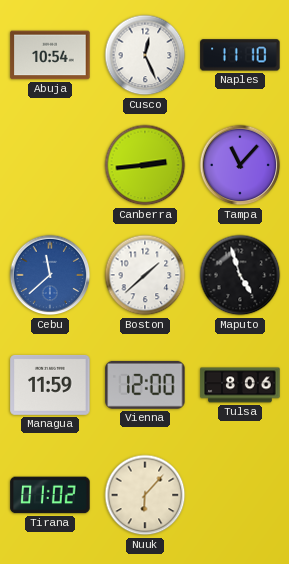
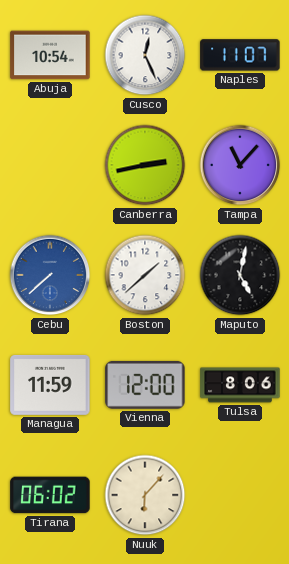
Naples: 11:10 -> 11:07 (240, 55)
Canberra: 2:44 -> 2:43 (145, 165)
Cebu: 11:38 -> 7:38 (50, 275)
Maputo: 4:57 -> 5:02 (240, 275)
Tirana: 01:02 -> 06:02 (50, 495)
